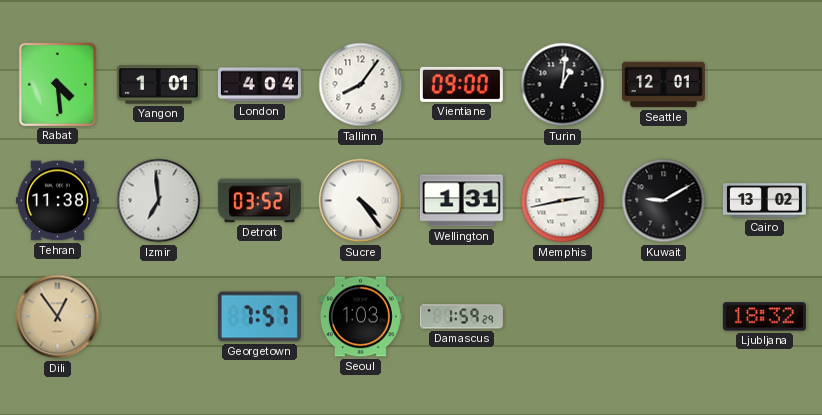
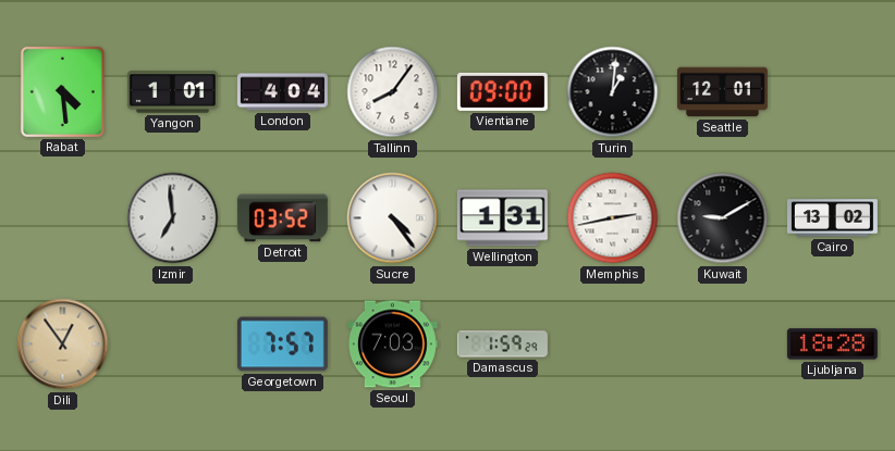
Tehran: 11:38 -> none (57, 201)
Seoul: 1:03 -> 7:03 (392, 344)
Ljubljana: 18:32 -> 18:28 (832, 344)
